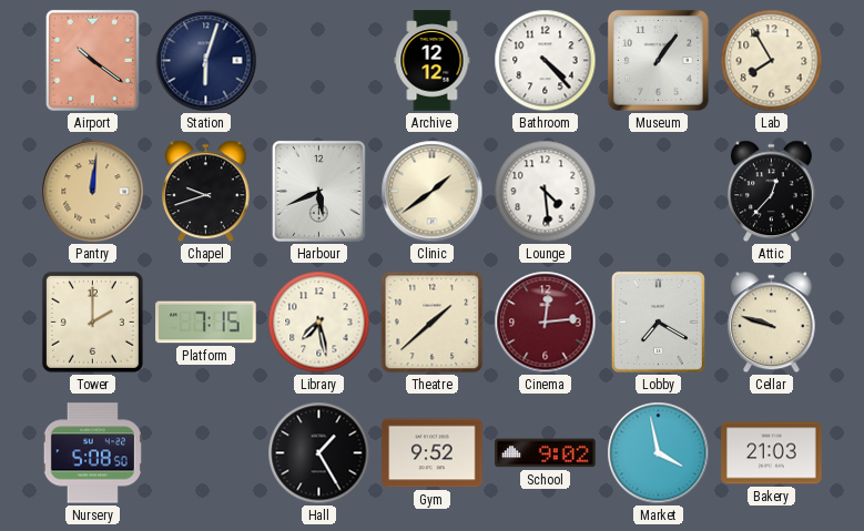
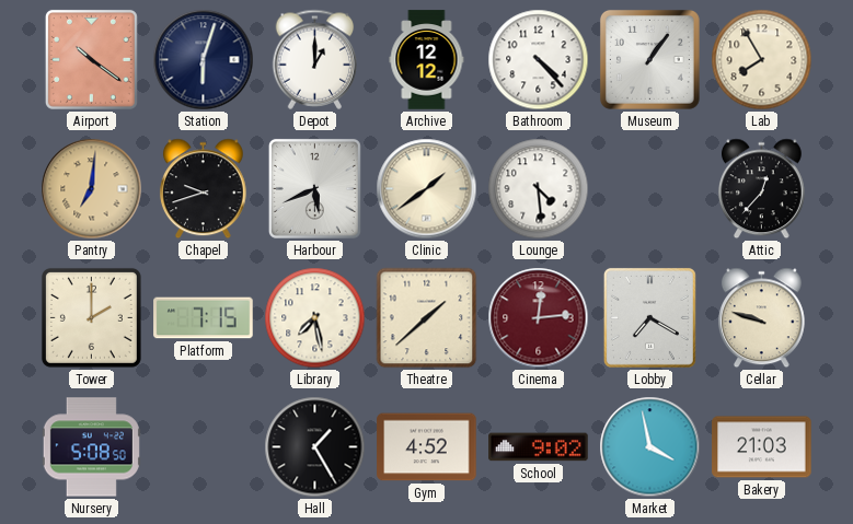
Depot: none -> 1:00 (315, 59)
Pantry: 12:01 -> 7:01 (92, 189)
Gym: 9:52 -> 4:52 (427, 447)
